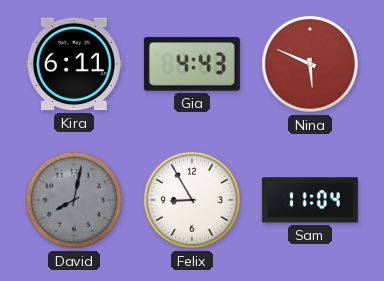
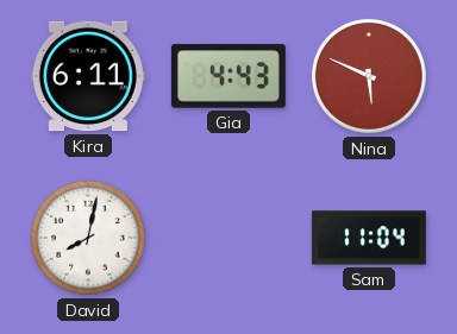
David dial: grey -> white (88, 238)
Felix: 8:55 -> none (192, 200)
